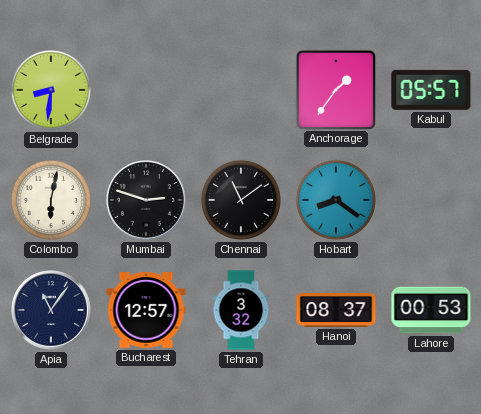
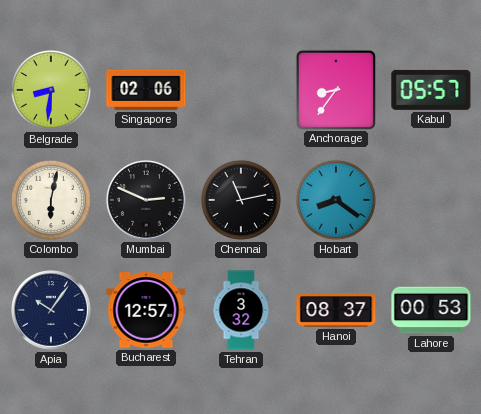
Singapore: none -> 02:06 (146, 90)
Anchorage: 1:36 -> 8:36 (335, 89)
Mumbai: 2:48 -> 2:49 (147, 201)
Chennai: 11:09 -> 11:13 (241, 200)
Apia: 11:06 -> 10:06 (52, 311)
